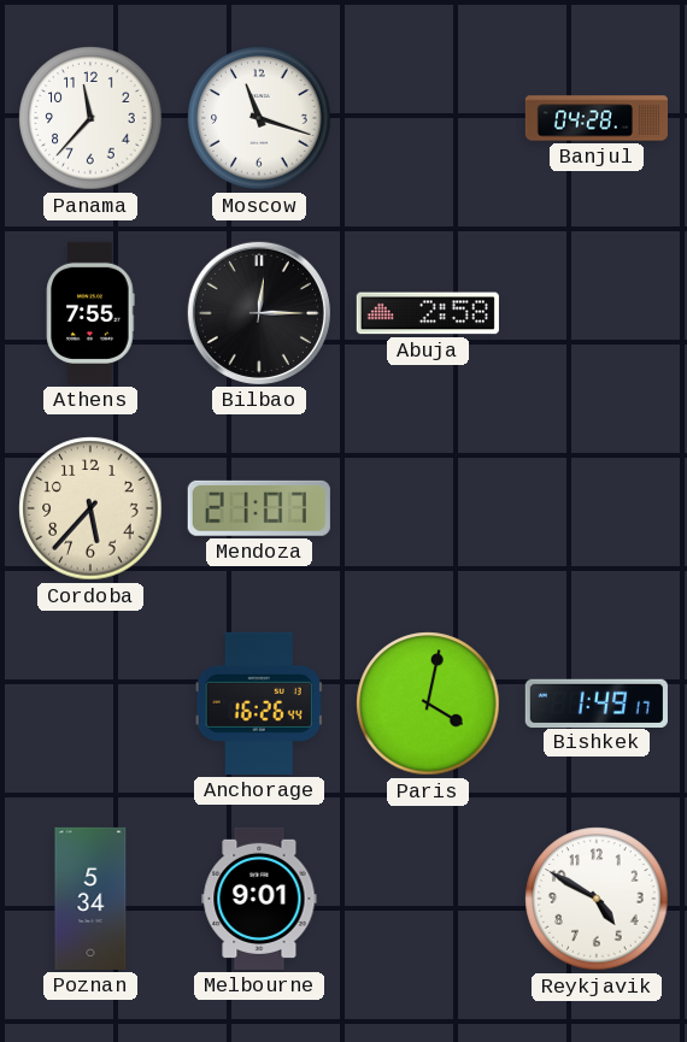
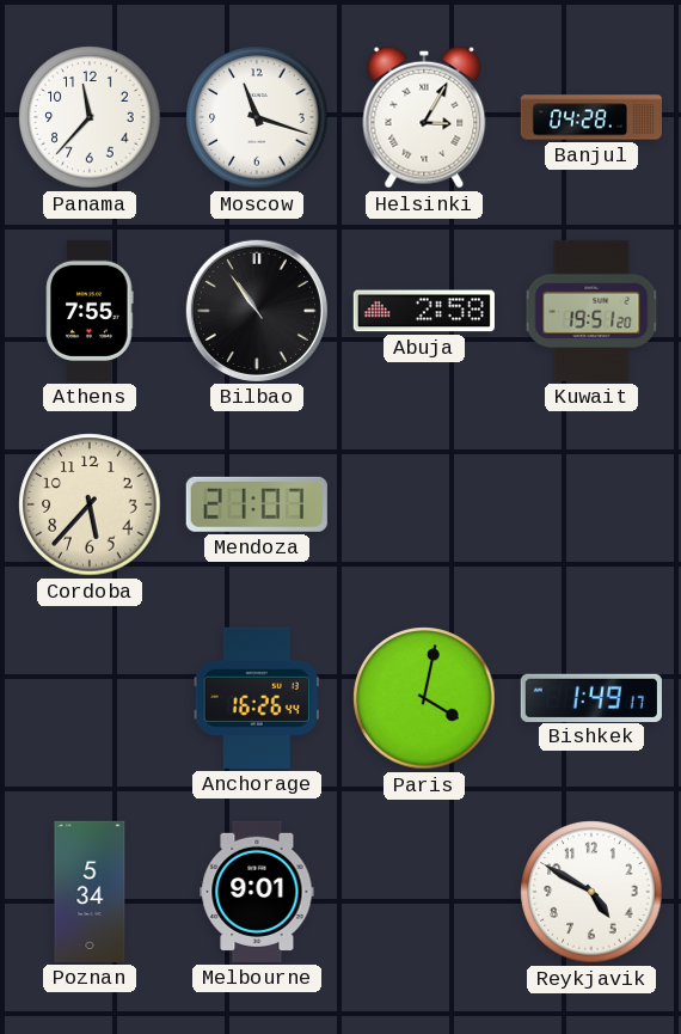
Helsinki: none -> 3:05 (424, 117)
Bilbao: 12:15 -> 10:54 (257, 311)
Kuwait: none -> 19:51 (591, 311)
